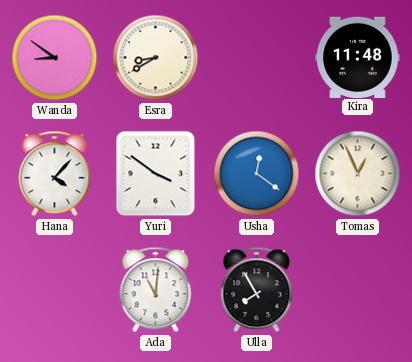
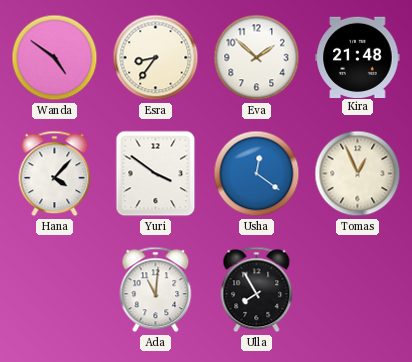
Wanda: 8:51 -> 4:51 (55, 58)
Esra: 8:40 -> 8:36 (156, 58)
Eva: none -> 1:52 (257, 58)
Kira: 11:48 -> 21:48 (358, 57)
